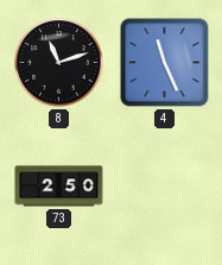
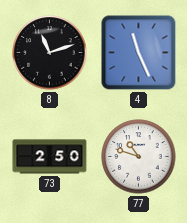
77: none -> 10:48 (139, 157)
